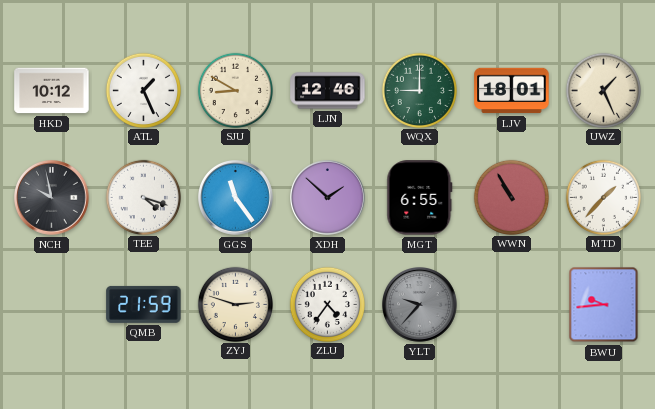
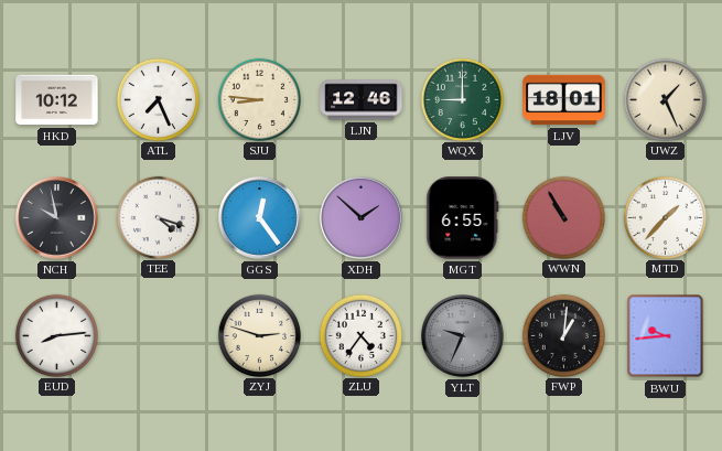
ATL: 1:26 -> 7:26 (158, 99)
SJU: 8:50 -> 8:46 (259, 99)
GGS: 11:24 -> 12:24 (260, 218)
EUD: none -> 8:14 (56, 335)
QMB: 21:59 -> none (144, 304)
YLT: 9:37 -> 9:34 (463, 336)
FWP: none -> 1:01 (563, 335)
